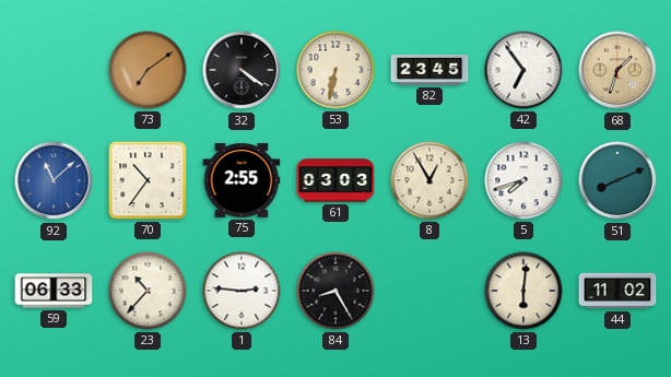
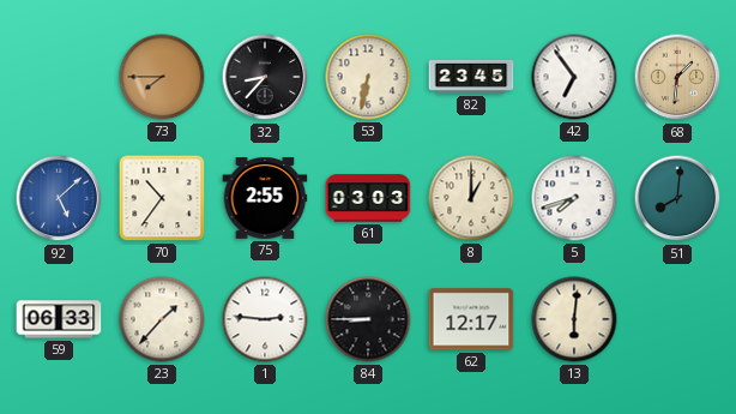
73: 7:09 -> 7:45 (162, 77)
32: 4:21 -> 8:37 (265, 77)
68: 1:33 -> 1:31 (677, 77)
92: 11:08 -> 5:08 (59, 198)
8: 12:55 -> 1:00 (471, 198)
51: 8:11 -> 8:01 (677, 198)
23: 10:37 -> 1:37 (162, 319)
84: 8:25 -> 8:45 (368, 319)
62: none -> 12:17 (471, 319)
44: 11:02 -> none (617, 291)
